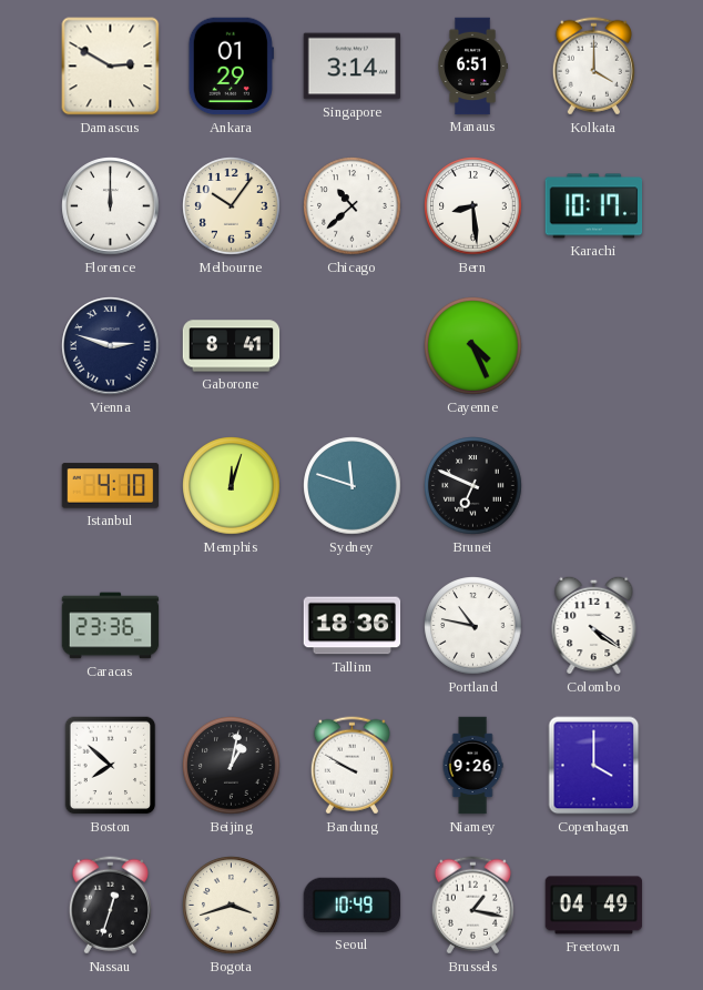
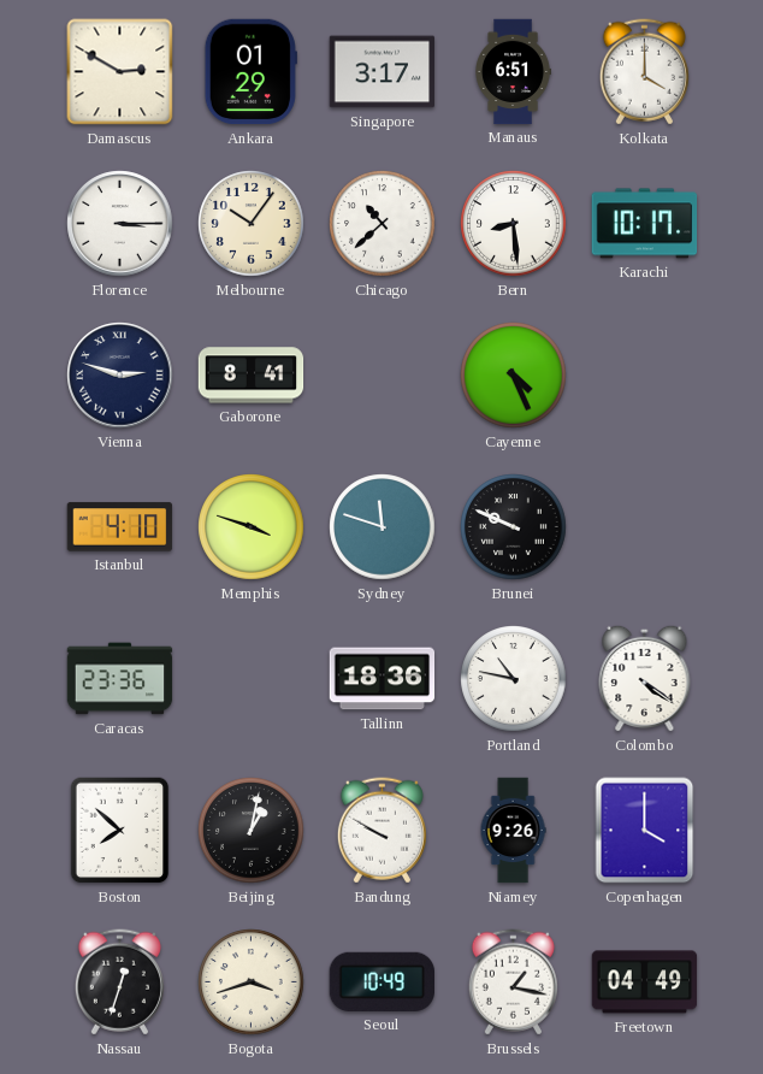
Singapore: 3:14 -> 3:17 (383, 72)
Florence: 12:00 -> 3:15 (120, 224)
Memphis: 12:03 -> 3:48 (252, 527)
Brunei: 6:49 -> 9:49 (514, 527)
